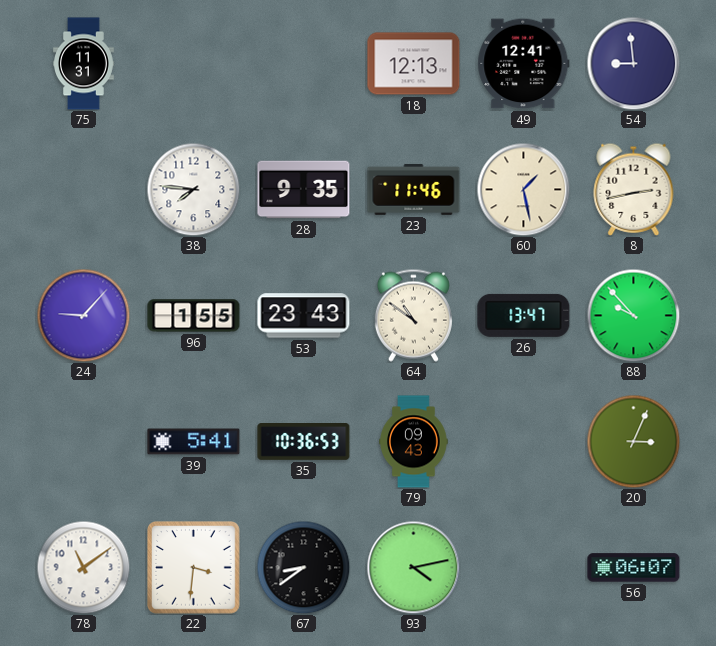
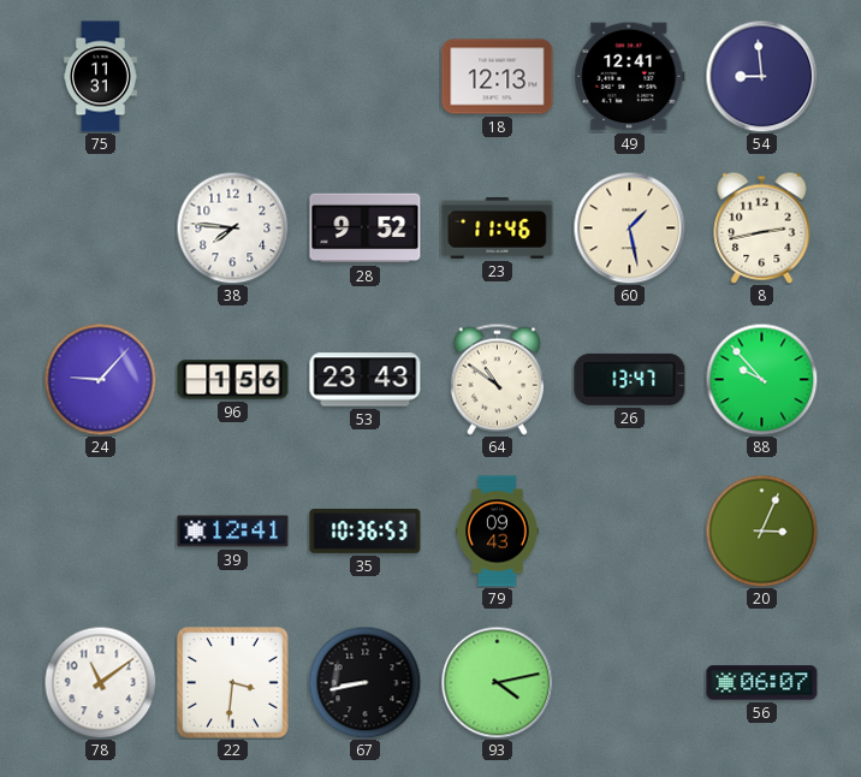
28: 9:35 -> 9:52 (366, 229)
96: 1:55 -> 1:56 (233, 380)
39: 5:41 -> 12:41 (233, 532)
67: 8:39 -> 8:43 (364, 682)
